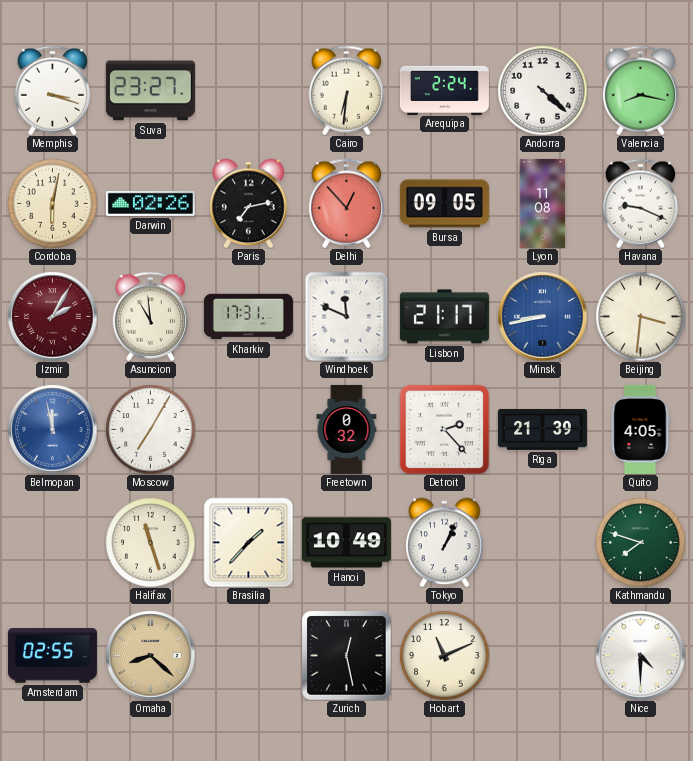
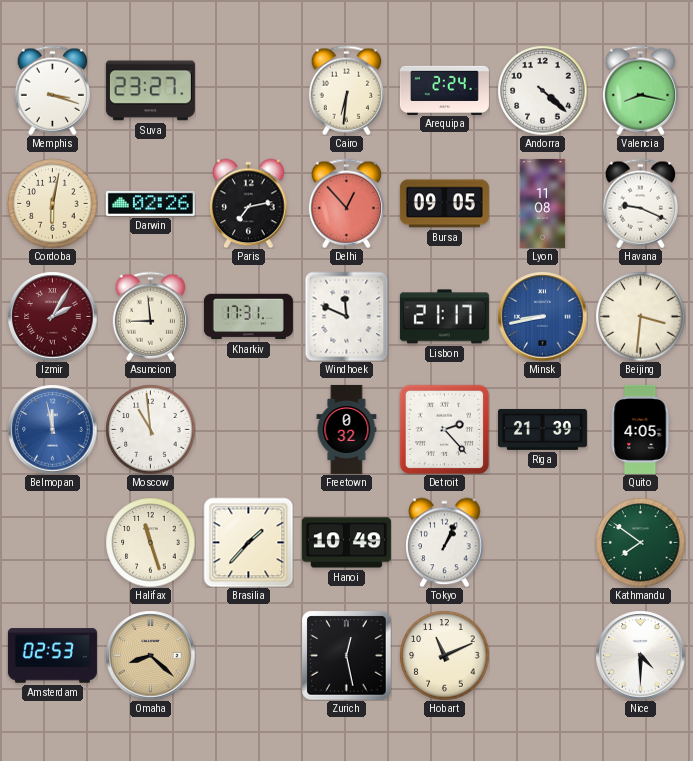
Asuncion: 10:59 -> 8:59 (150, 316)
Moscow: 7:05 -> 10:59 (150, 429)
Kathmandu: 7:48 -> 7:51 (640, 542)
Amsterdam: 02:55 -> 02:53 (52, 656)
